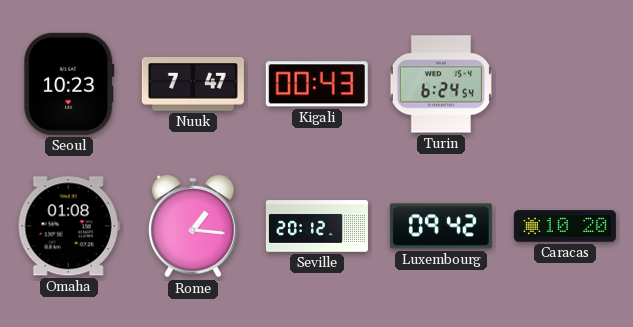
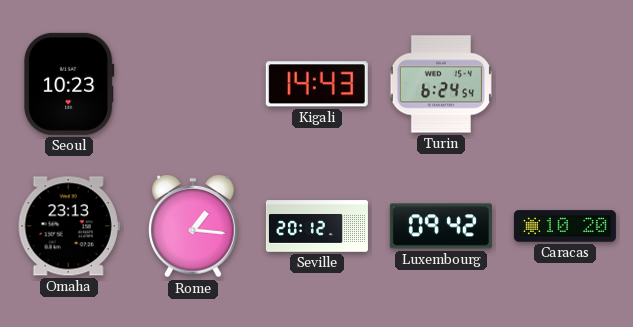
Nuuk: 7:47 -> none (193, 84)
Kigali: 00:43 -> 14:43 (317, 84)
Omaha: 01:08 -> 23:13 (69, 226)
